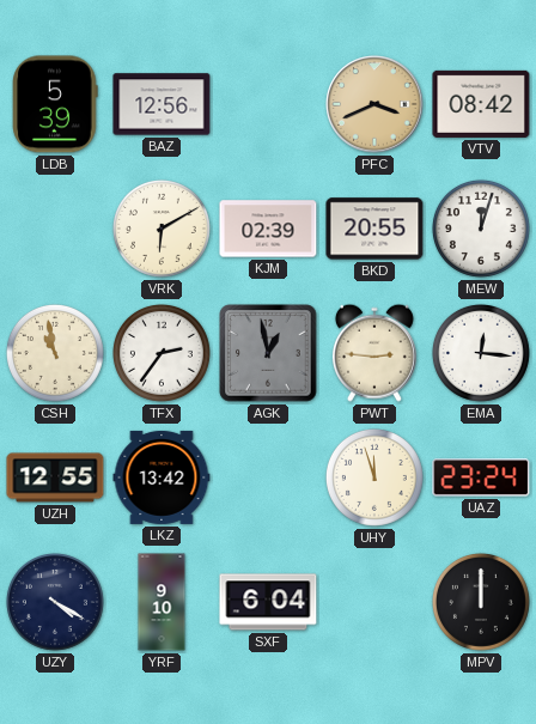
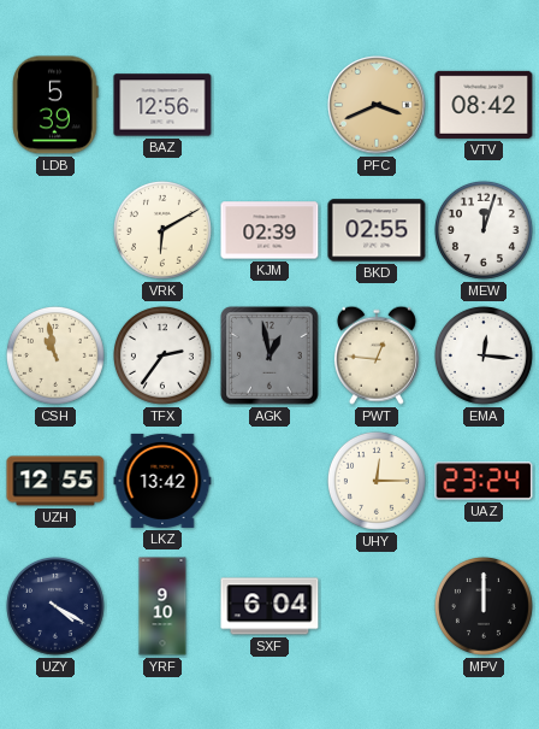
BKD: 20:55 -> 02:55 (377, 230)
PWT: 2:46 -> 12:46 (377, 355)
UHY: 11:57 -> 12:15 (377, 481)
